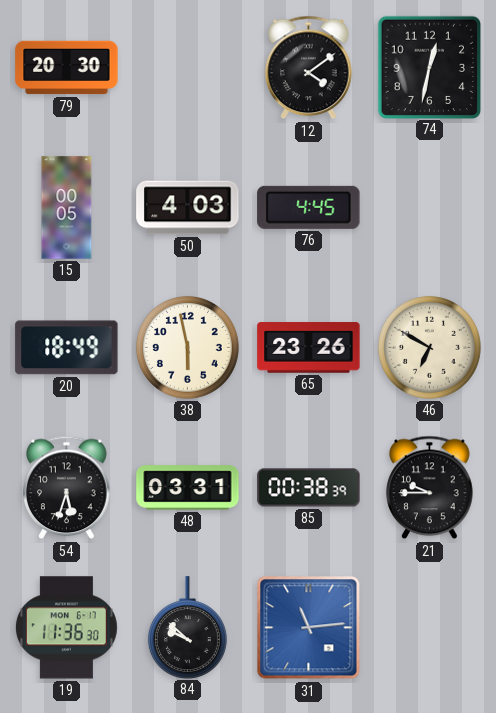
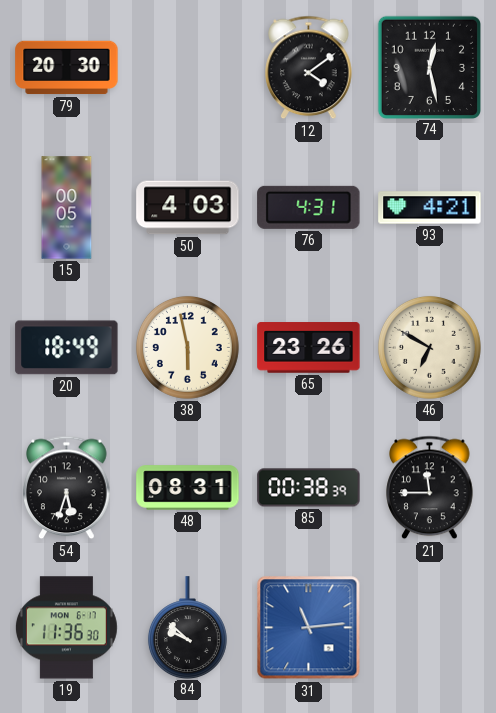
74: 12:32 -> 12:28 (429, 67)
76: 4:45 -> 4:31 (309, 207)
93: none -> 4:21 (430, 208)
48: 03:31 -> 08:31 (188, 488)
21: 9:45 -> 11:45 (430, 488)
